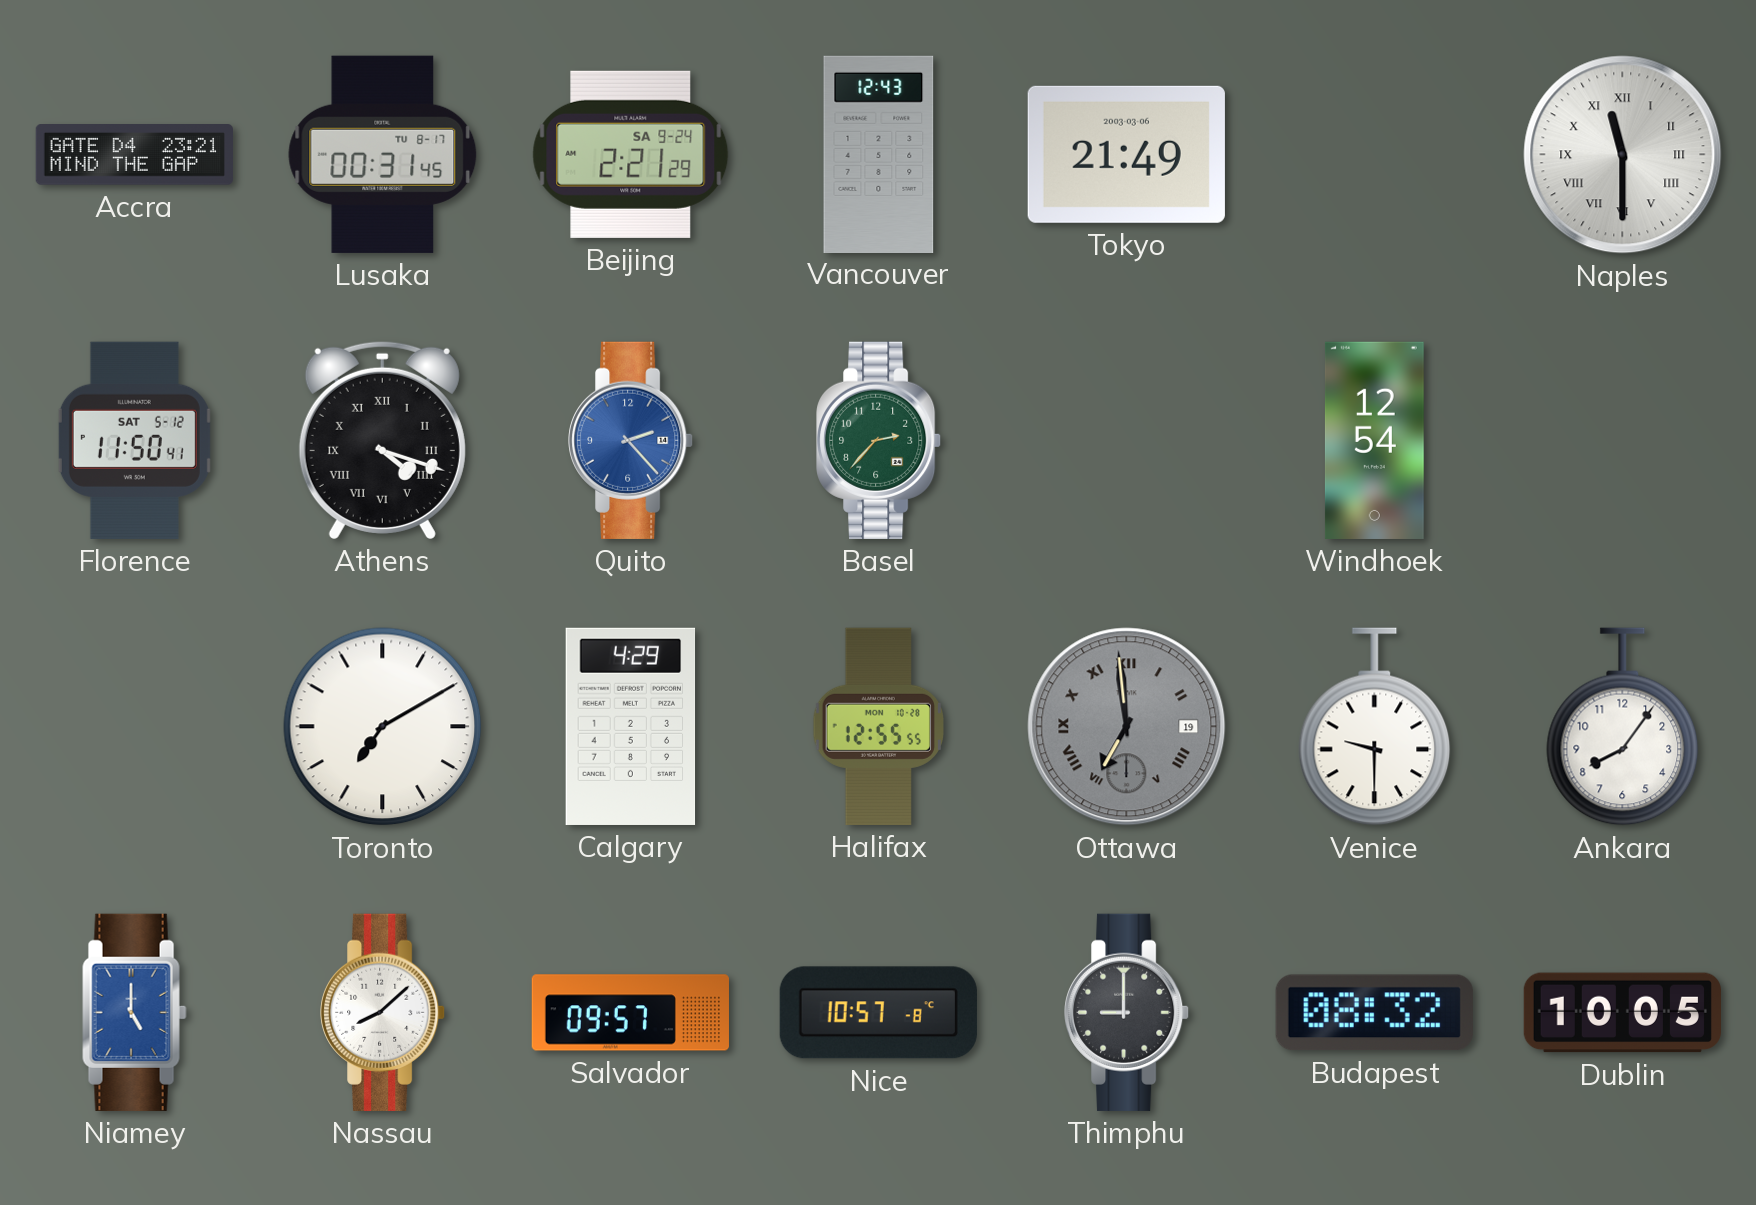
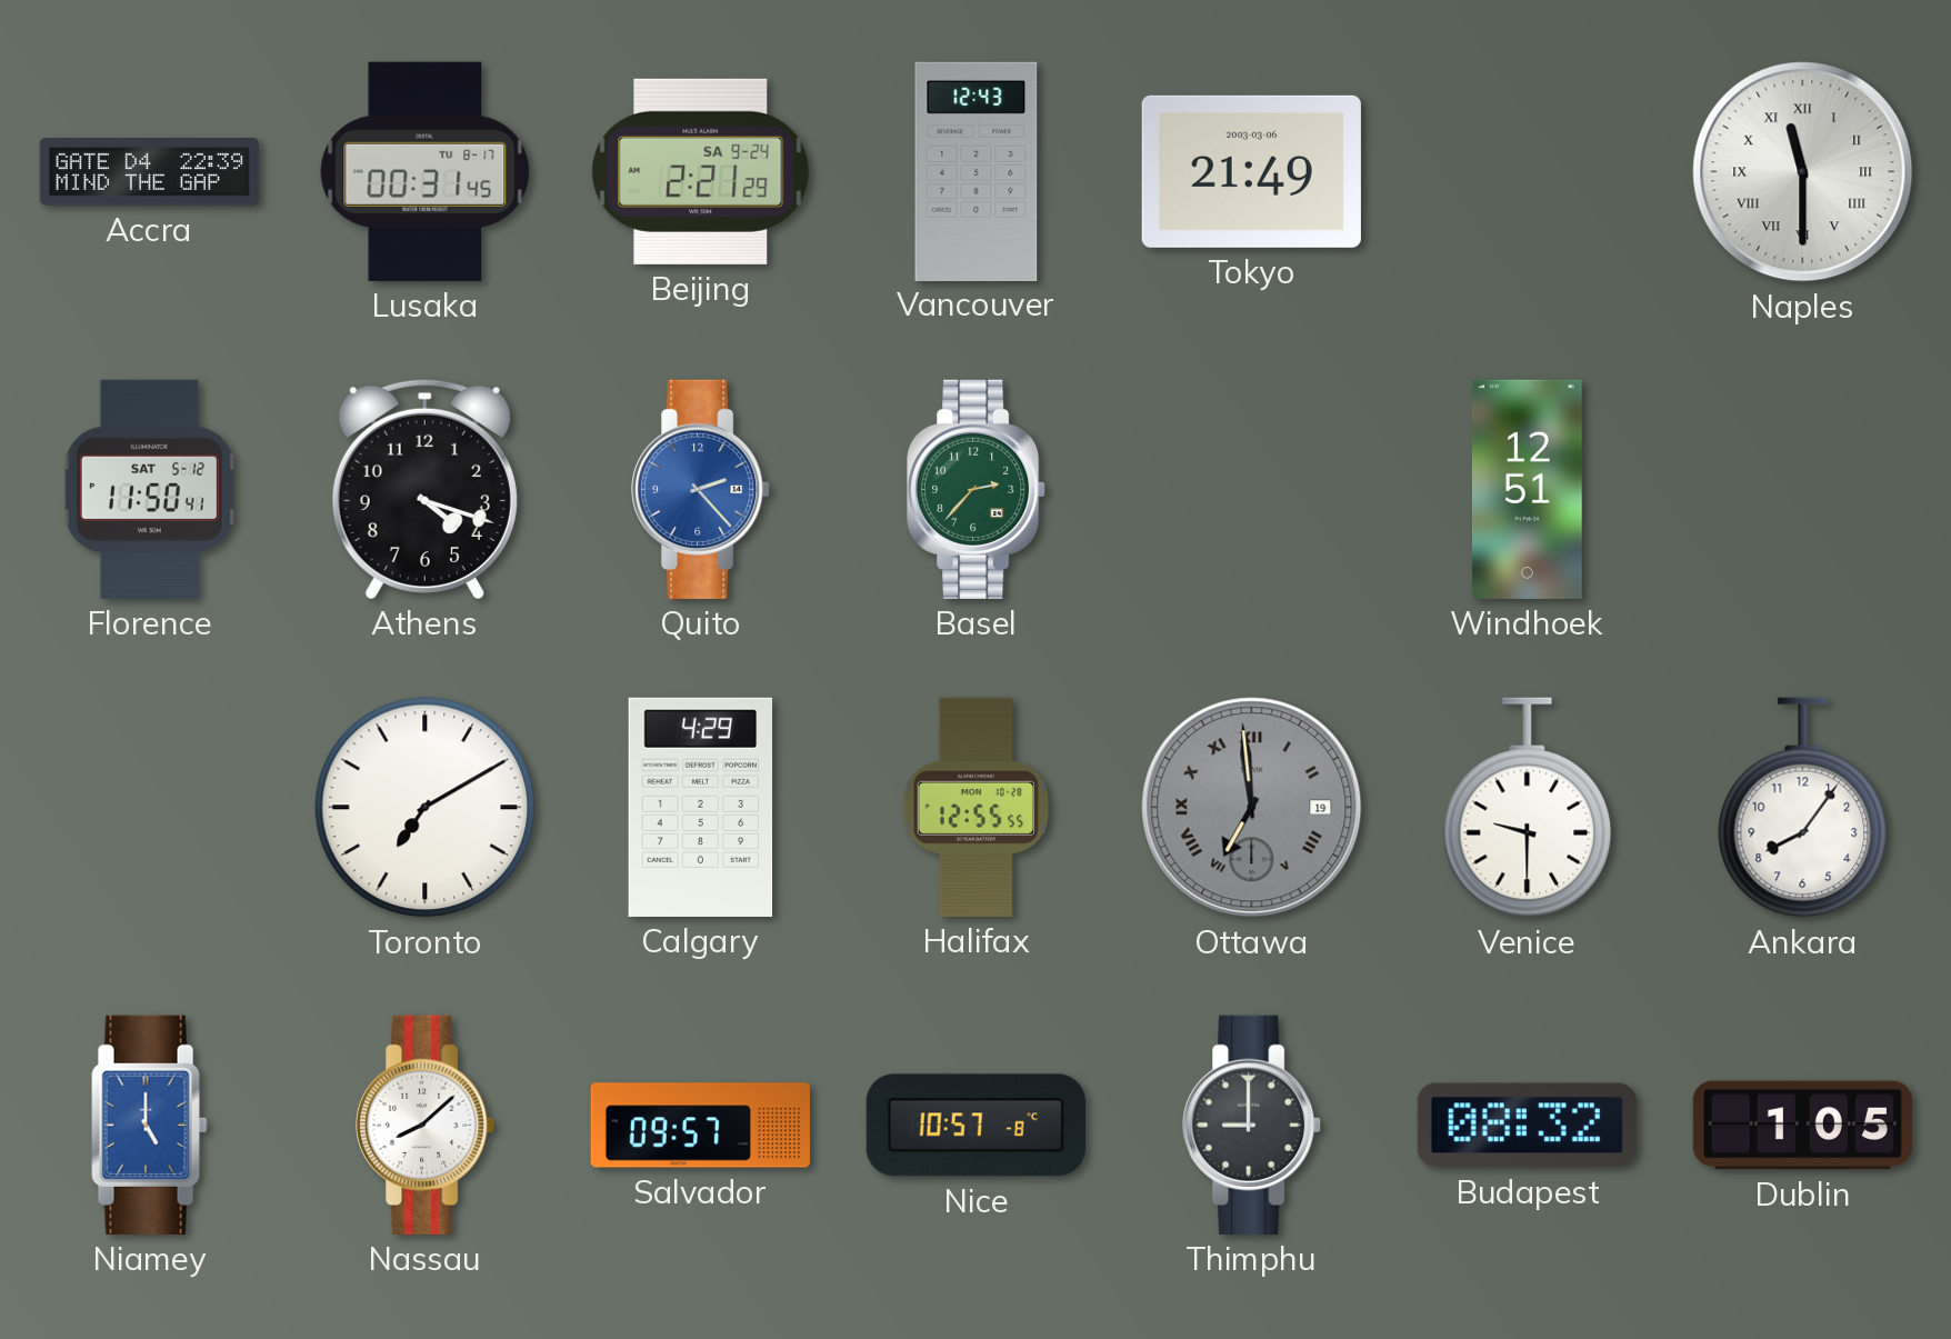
Accra: 23:21 -> 22:39 (149, 172)
Athens numerals: Roman -> Arabic (424, 489)
Windhoek: 12:54 -> 12:51 (1527, 489)
Dublin: 10:05 -> 1:05 (1802, 1126)
